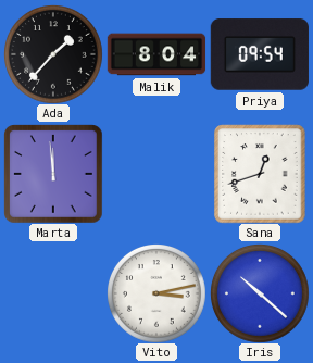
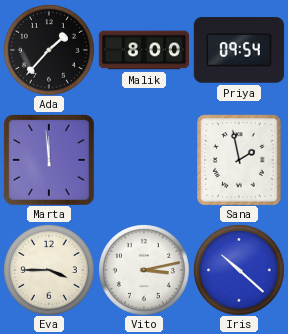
Malik: 8:04 -> 8:00 (144, 50)
Sana: 12:42 -> 1:58 (239, 160)
Eva: none -> 3:45 (49, 270)
